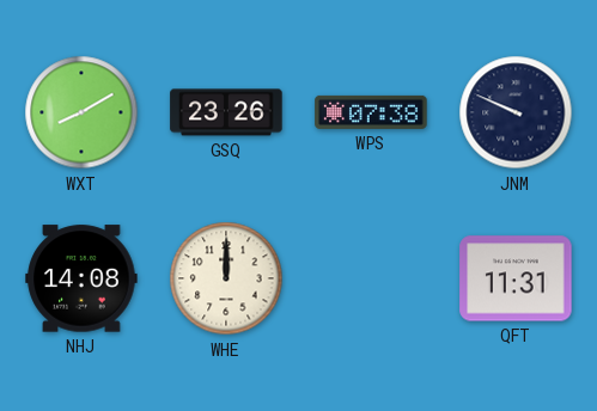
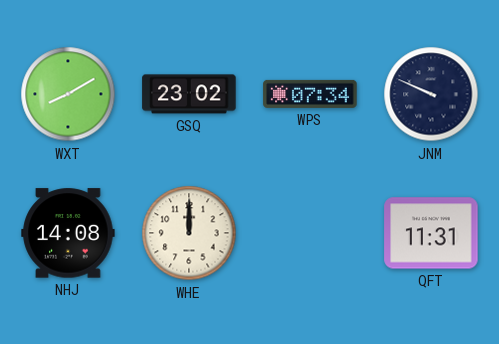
GSQ: 23:26 -> 23:02 (189, 94)
WPS: 07:38 -> 07:34 (310, 94)
